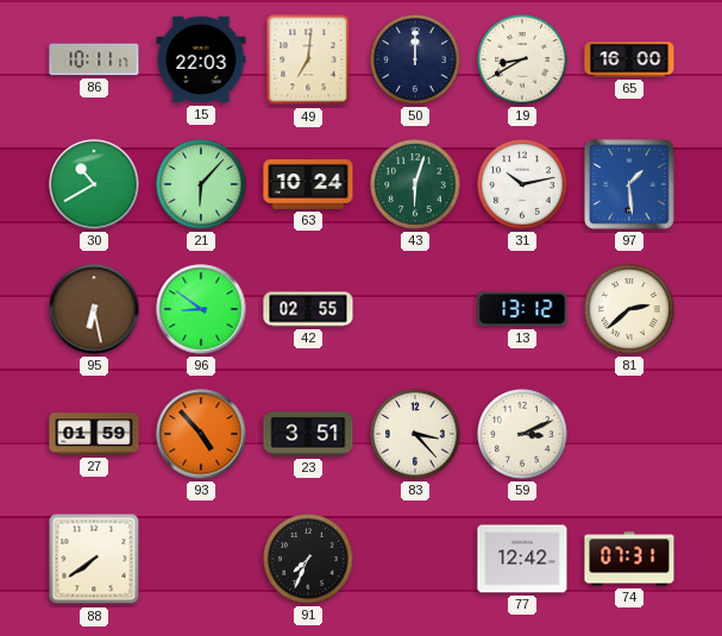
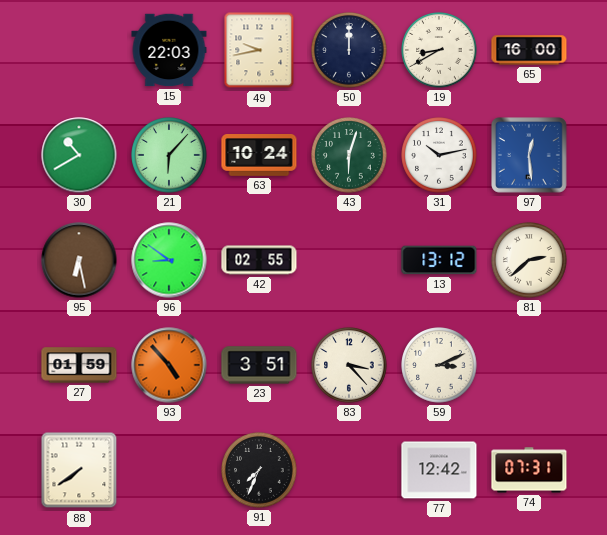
86: 10:11 -> none (94, 59)
49: 7:01 -> 9:43 (259, 50)
97: 1:29 -> 12:29 (530, 156)
